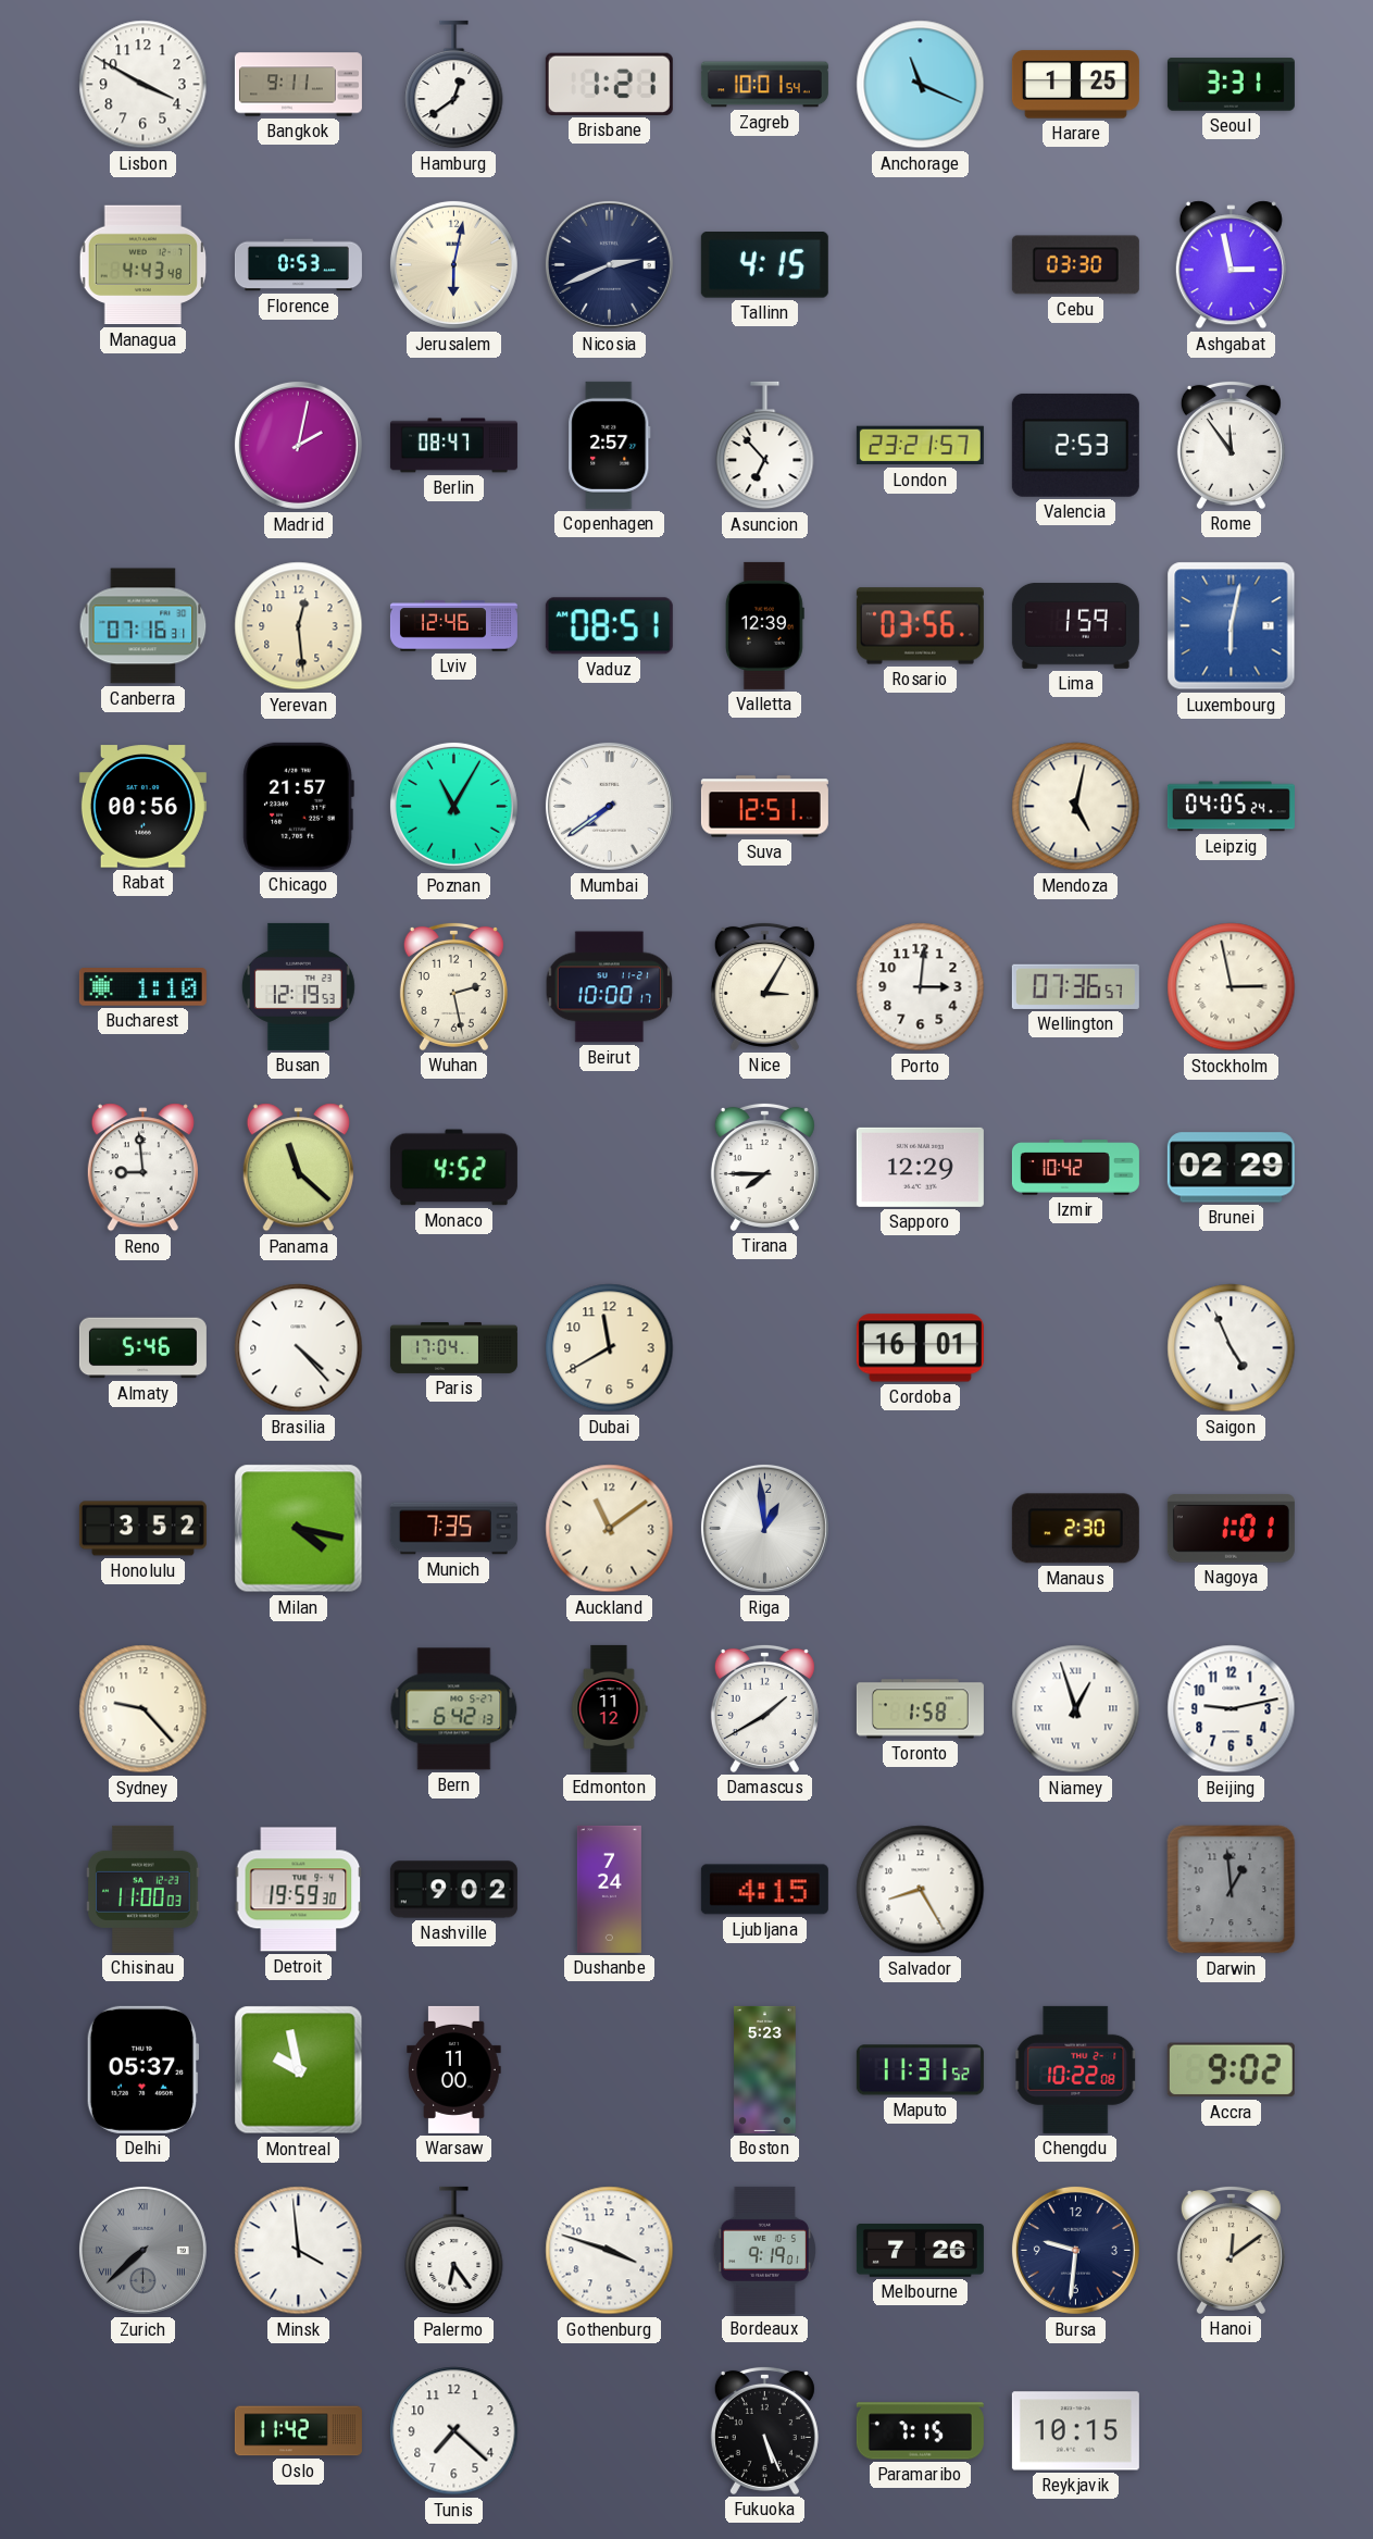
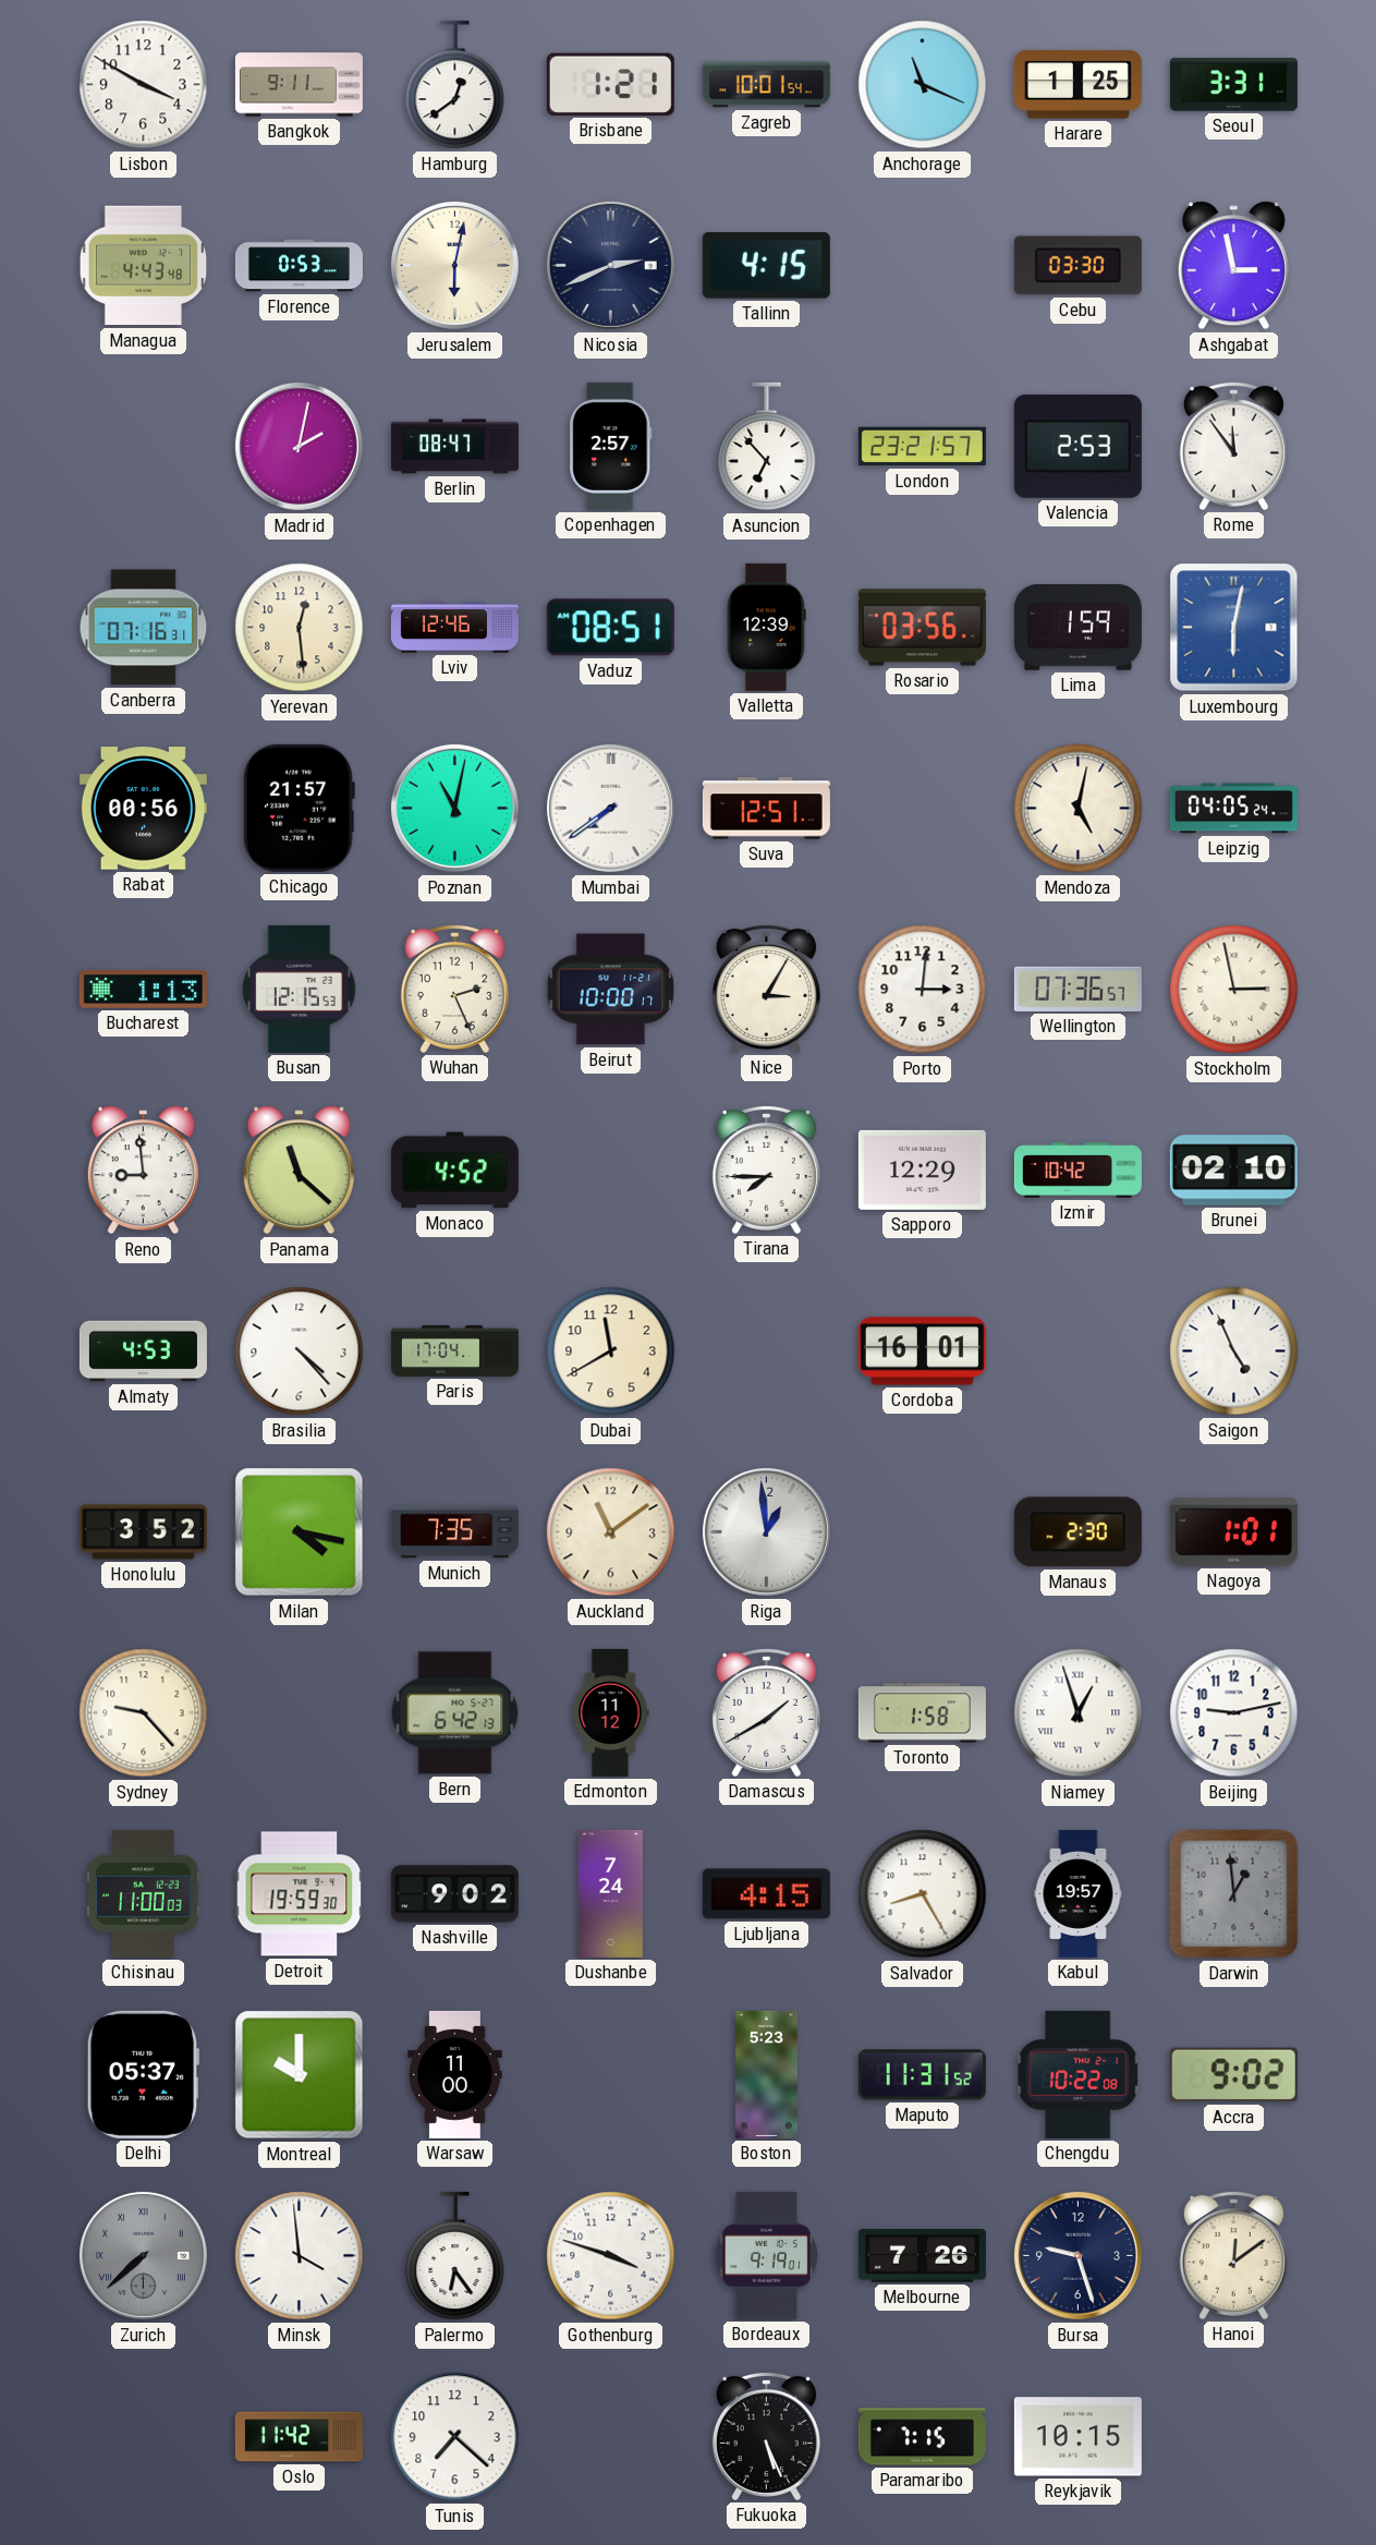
Poznan: 11:05 -> 11:02 (454, 808)
Bucharest: 1:10 -> 1:13 (143, 990)
Busan: 12:19 -> 12:15 (299, 989)
Wuhan: 2:28 -> 2:26 (454, 989)
Brunei: 02:29 -> 02:10 (1233, 1171)
Almaty: 5:46 -> 4:53 (143, 1352)
Kabul: none -> 19:57 (1079, 1893)
Montreal: 9:58 -> 10:00 (300, 2075)
Bursa: 9:31 -> 9:27 (1077, 2255)
